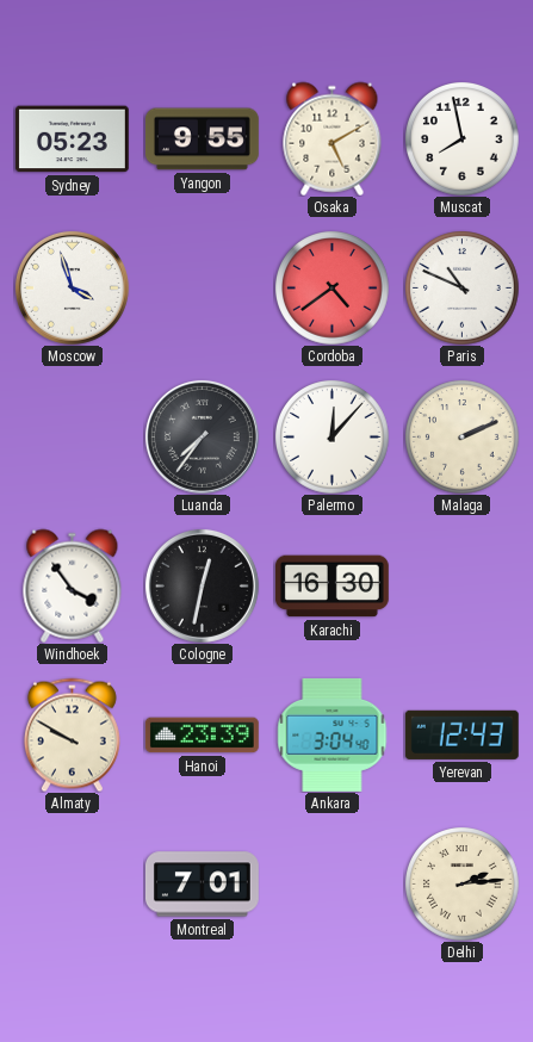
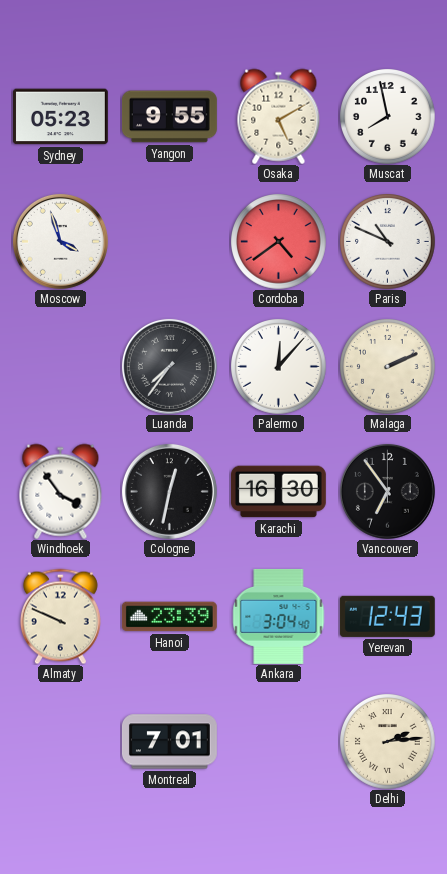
Vancouver: none -> 6:54 (387, 491)
Almaty: 9:50 -> 9:49 (60, 616)
